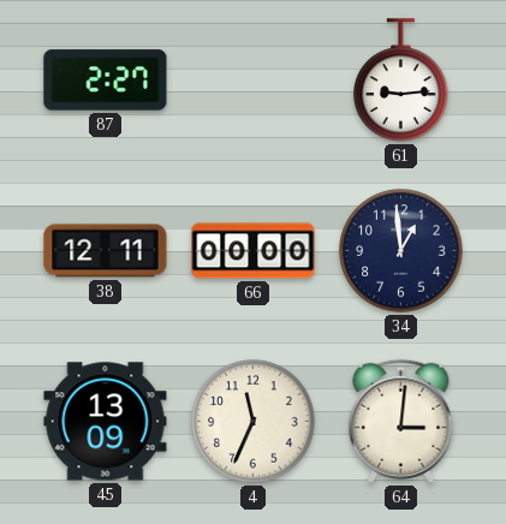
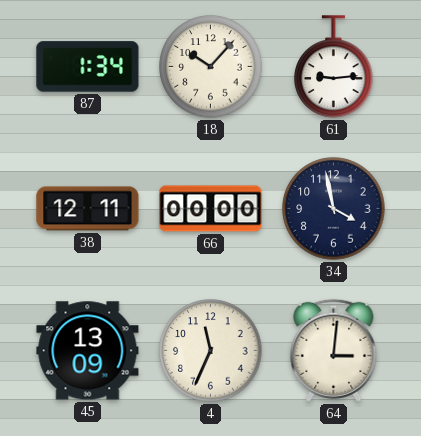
87: 2:27 -> 1:34 (88, 67)
18: none -> 10:07 (211, 67)
34: 12:59 -> 3:58 (334, 209)
